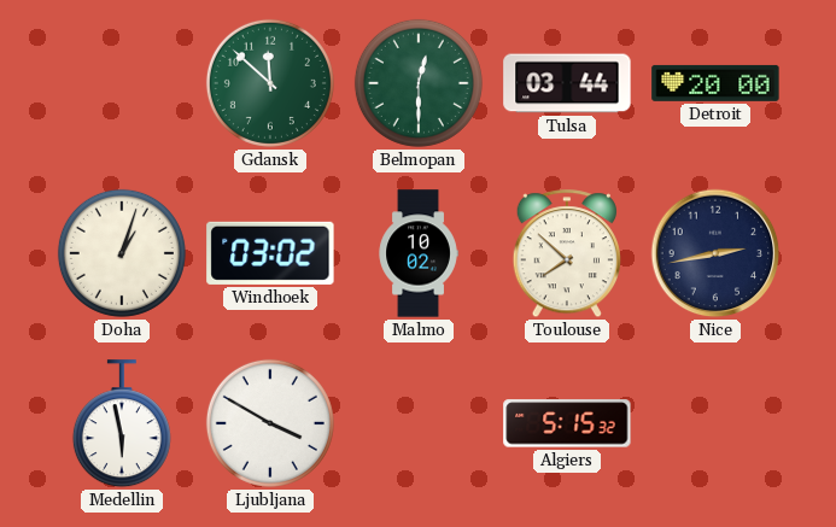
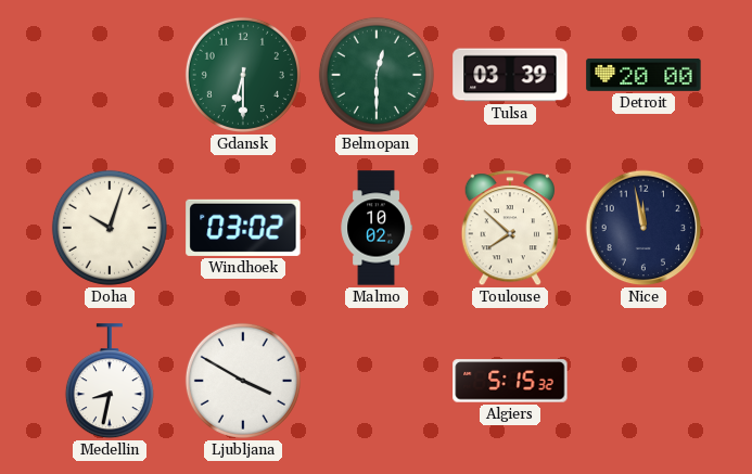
Gdansk: 11:52 -> 6:30 (243, 75)
Tulsa: 03:44 -> 03:39 (510, 75)
Doha: 1:03 -> 10:03 (110, 228)
Nice: 2:43 -> 11:58 (643, 228)
Medellin: 5:58 -> 8:32 (110, 382)
